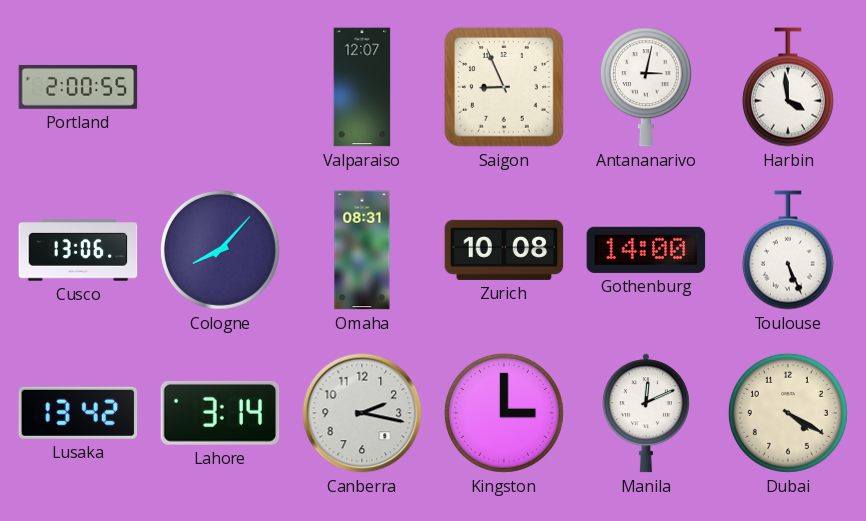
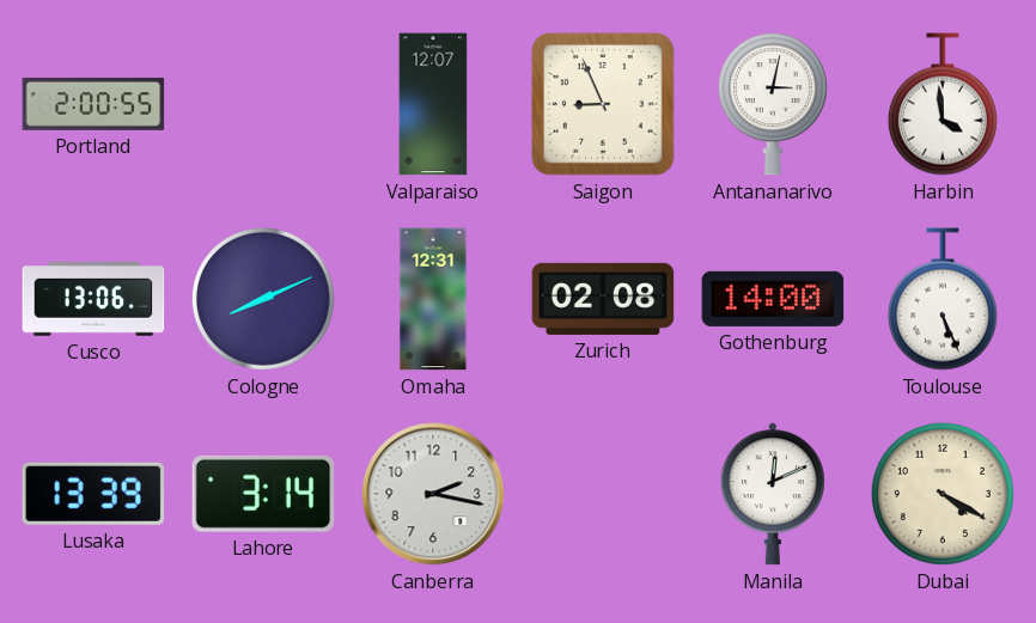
Cologne: 8:07 -> 8:11 (263, 299)
Omaha: 08:31 -> 12:31 (433, 299)
Zurich: 10:08 -> 02:08 (603, 299)
Lusaka: 13:42 -> 13:39 (93, 494)
Kingston: 3:00 -> none (504, 413)
